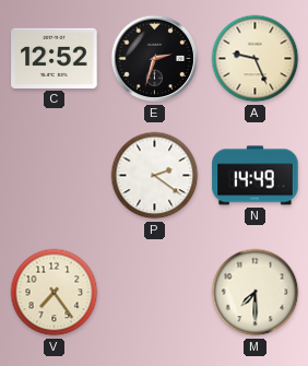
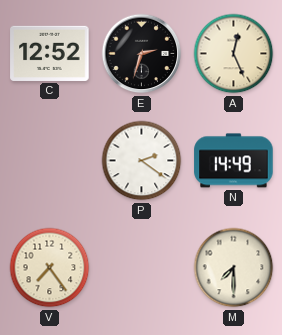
A: 9:26 -> 12:26 (234, 54)
